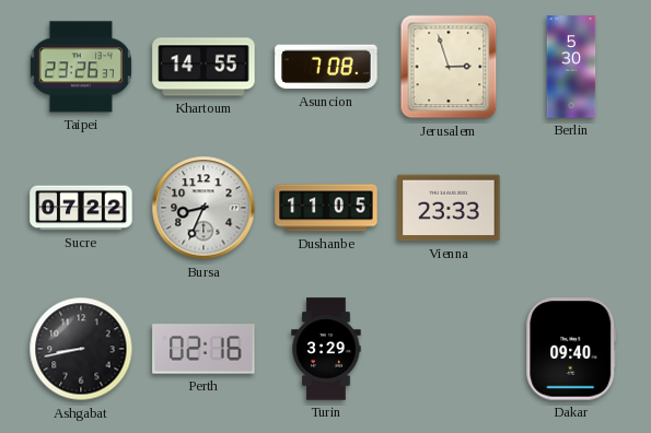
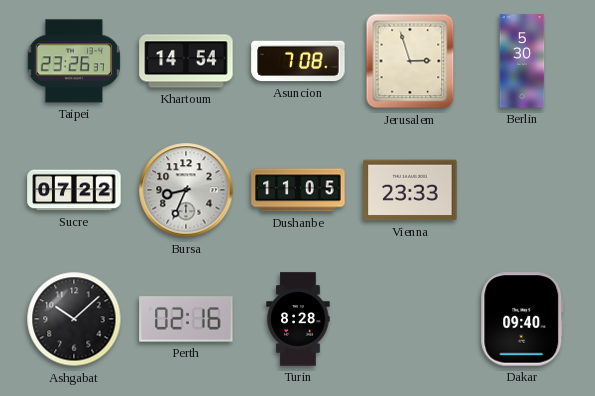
Khartoum: 14:55 -> 14:54 (186, 61)
Ashgabat: 8:43 -> 10:08 (74, 319)
Turin: 3:29 -> 8:28 (298, 319)
